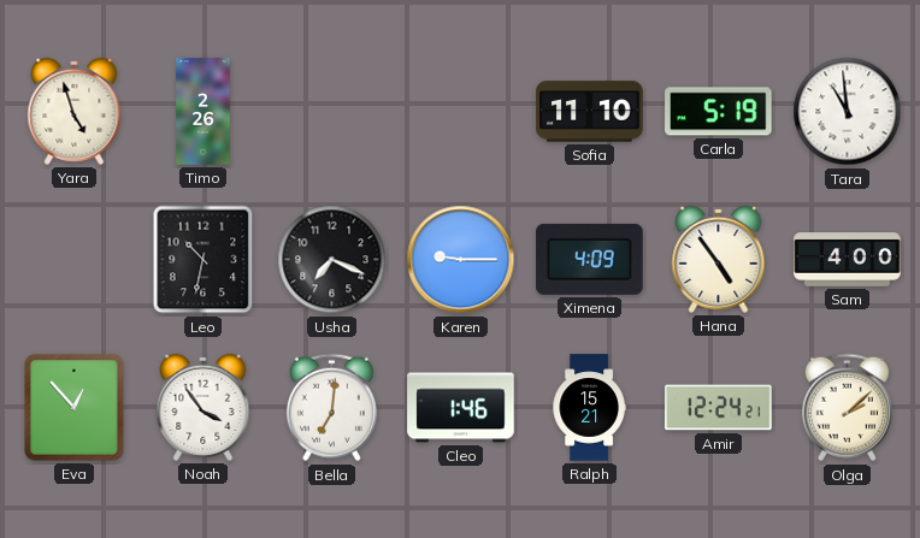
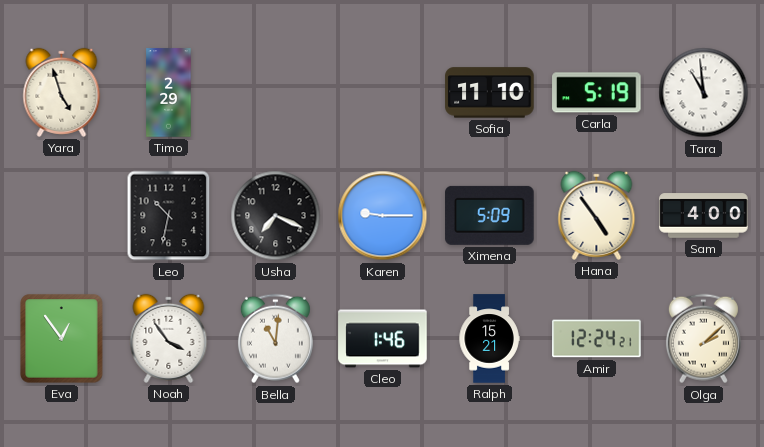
Timo: 2:26 -> 2:29 (169, 93)
Ximena: 4:09 -> 5:09 (490, 215)
Eva: 12:53 -> 12:54 (62, 339)
Bella: 7:01 -> 11:01 (275, 339)
